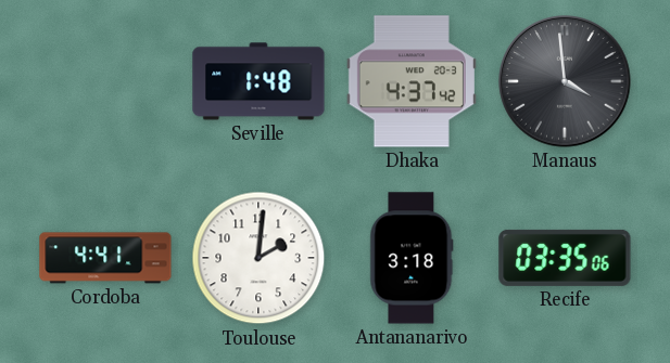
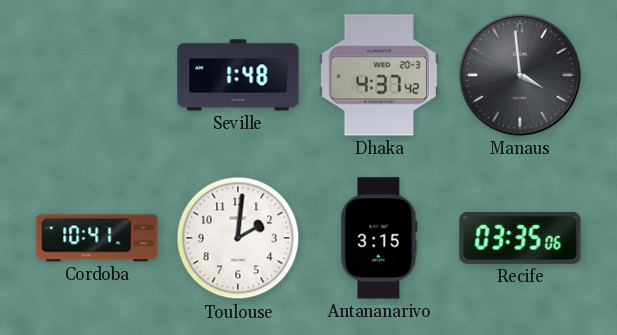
Cordoba: 4:41 -> 10:41 (97, 238)
Antananarivo: 3:18 -> 3:15 (379, 238)
